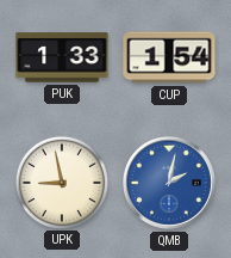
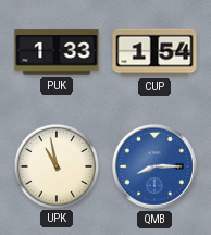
UPK: 8:58 -> 10:58 (55, 165)
QMB: 2:02 -> 8:15 (154, 166)
